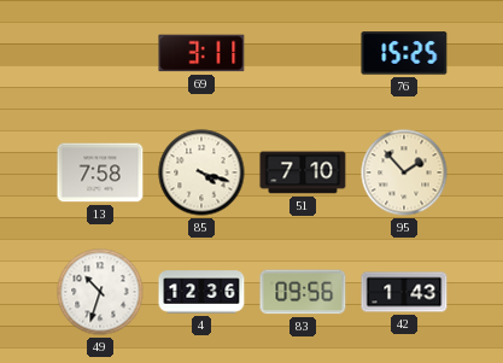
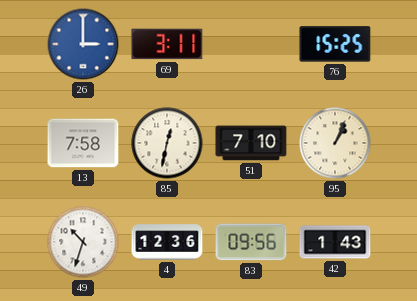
26: none -> 3:00 (83, 44)
85: 4:18 -> 12:32 (167, 143)
95: 1:53 -> 1:04 (335, 143)
